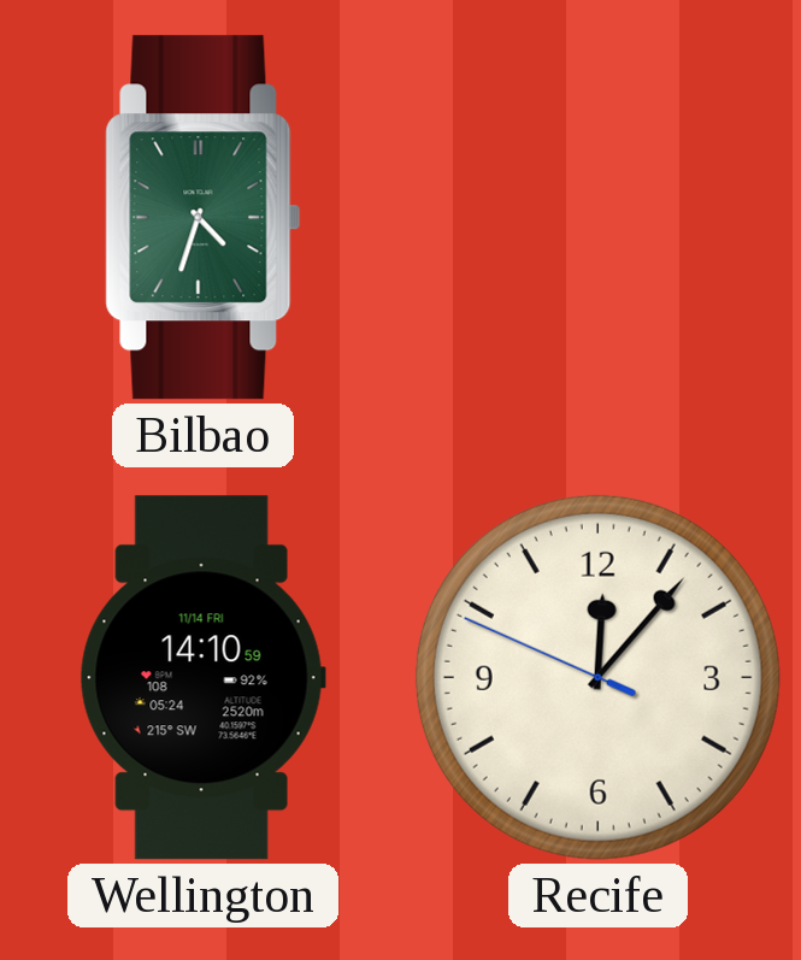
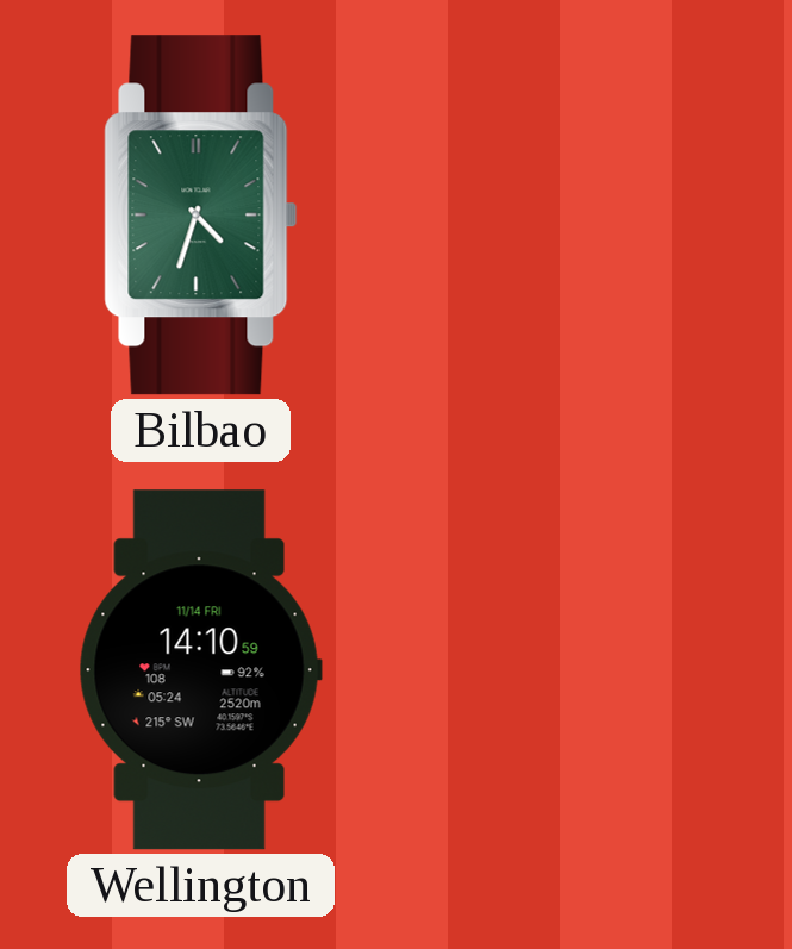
Recife: 12:06 -> none (597, 677)
